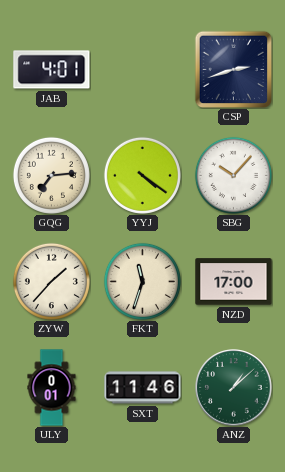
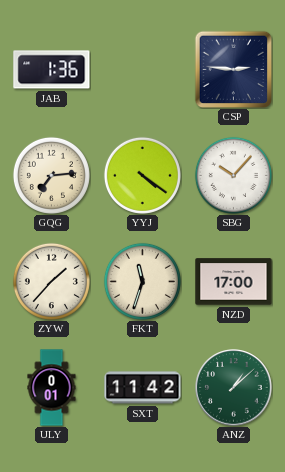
JAB: 4:01 -> 1:36 (52, 70)
CSP: 2:42 -> 2:46 (233, 69)
SXT: 11:46 -> 11:42 (143, 388)
